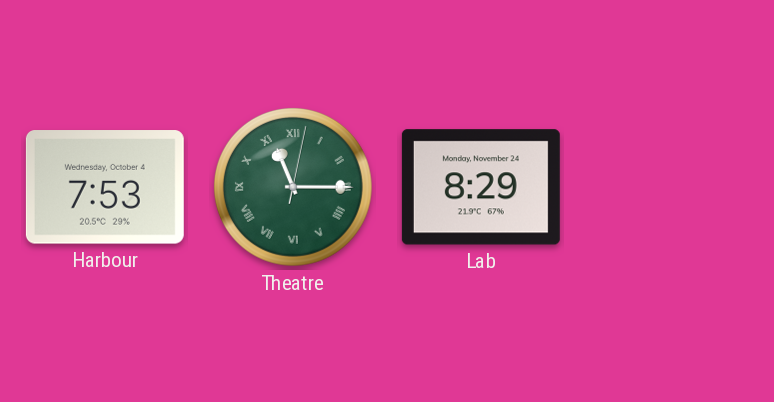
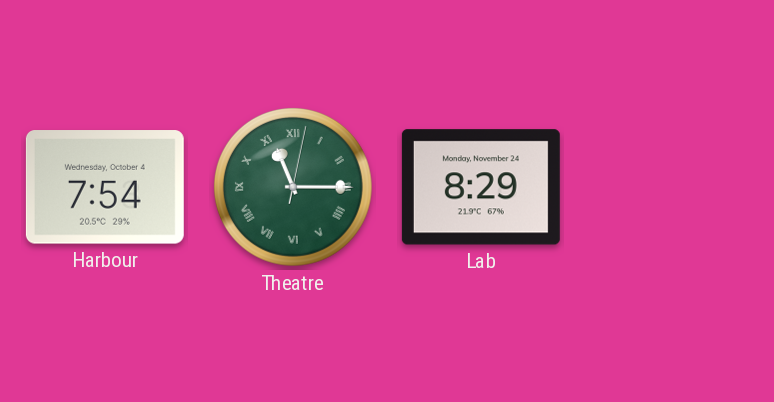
Harbour: 7:53 -> 7:54 (105, 187)
